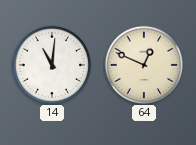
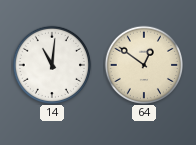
64: 12:49 -> 12:51 (144, 65)
